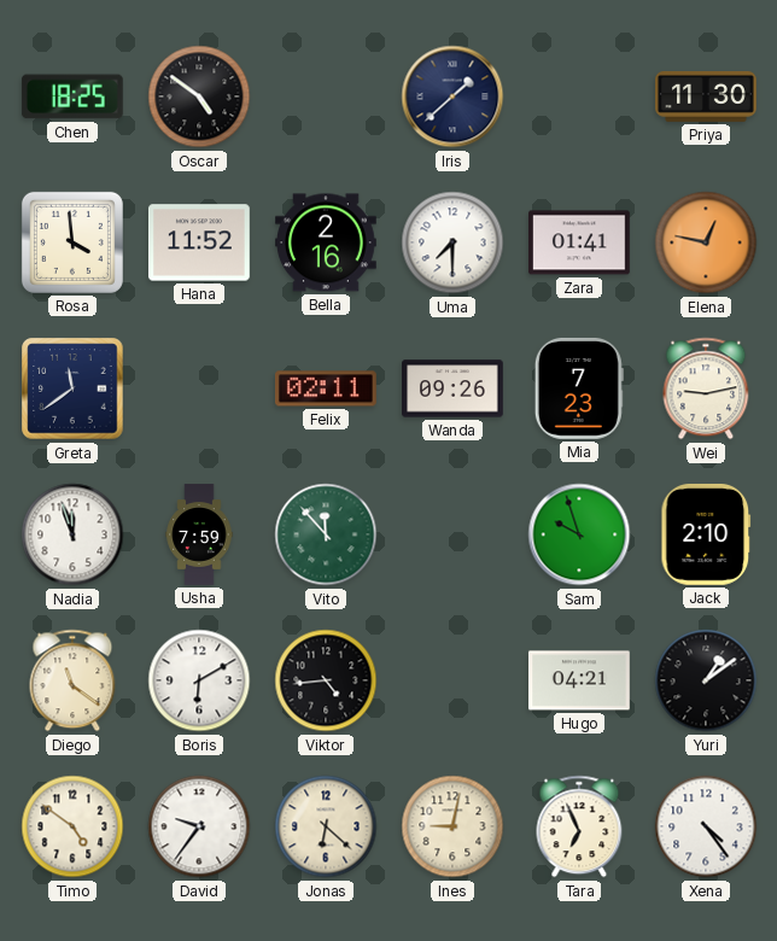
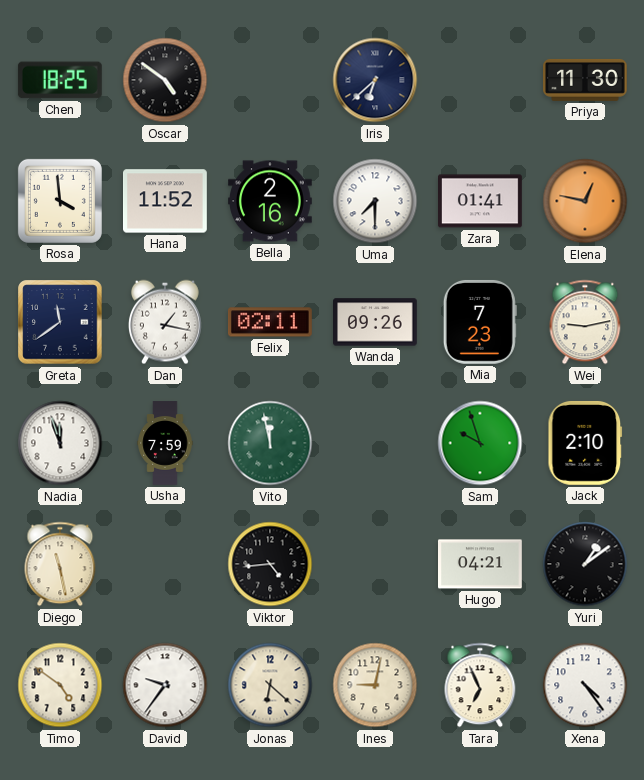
Iris: 1:38 -> 6:38 (375, 80)
Dan: none -> 1:17 (165, 322)
Vito: 11:53 -> 11:58 (270, 443)
Diego: 11:21 -> 11:28 (60, 564)
Boris: 6:10 -> none (199, 680)
